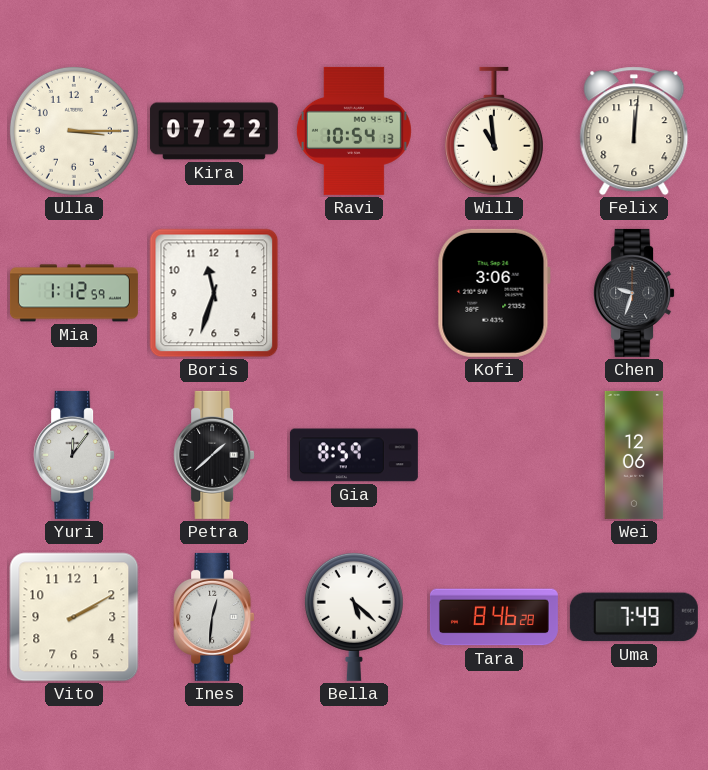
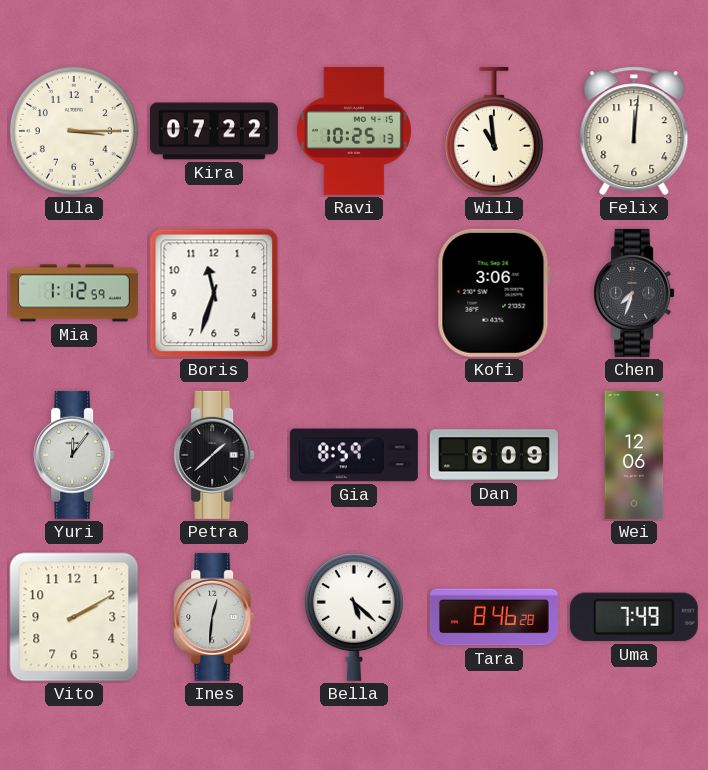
Ravi: 10:54 -> 10:25 (354, 131)
Chen: 9:33 -> 7:33 (634, 293)
Dan: none -> 6:09 (494, 455)
